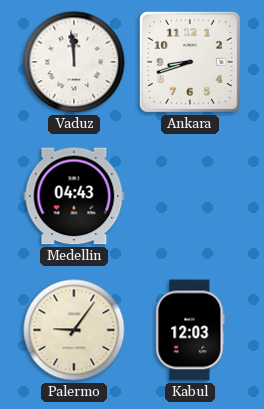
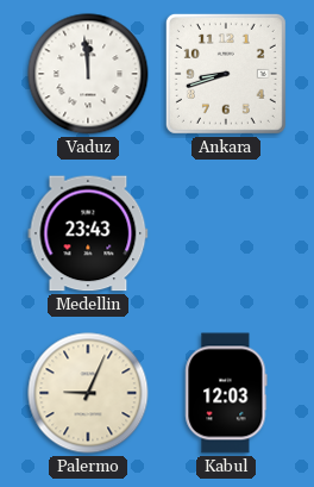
Medellin: 04:43 -> 23:43 (88, 233)
Palermo: 9:06 -> 9:04 (88, 393)
